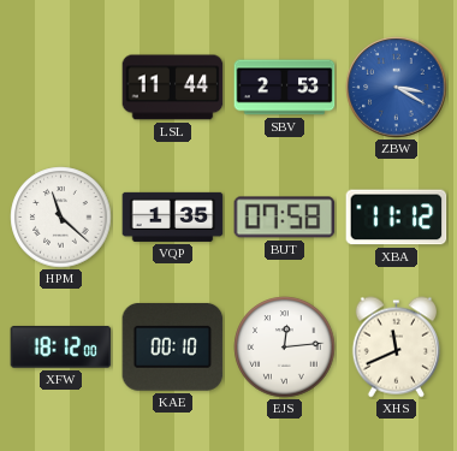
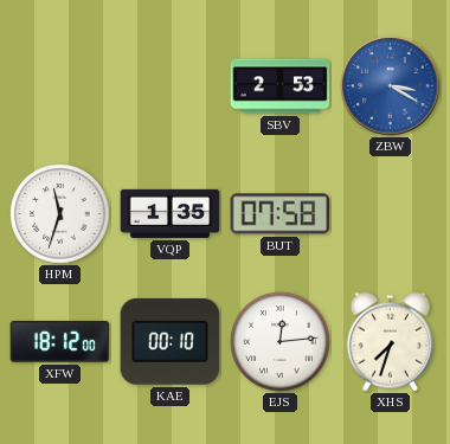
LSL: 11:44 -> none (173, 88)
HPM: 11:22 -> 11:33 (60, 214)
XBA: 11:12 -> none (397, 218)
XHS: 11:41 -> 7:33 (390, 342)
